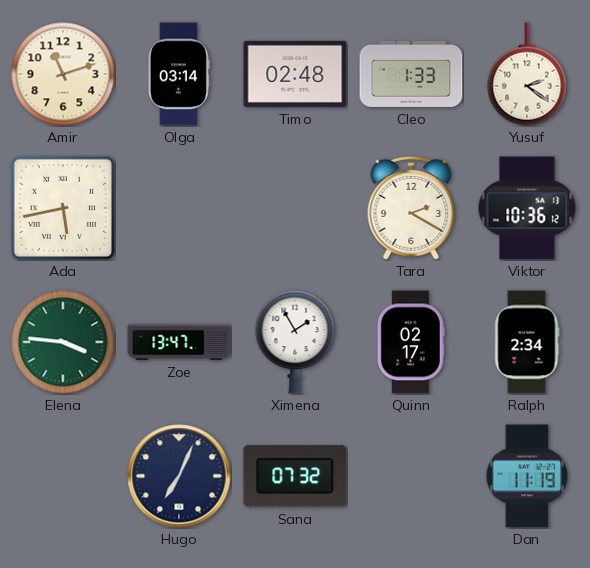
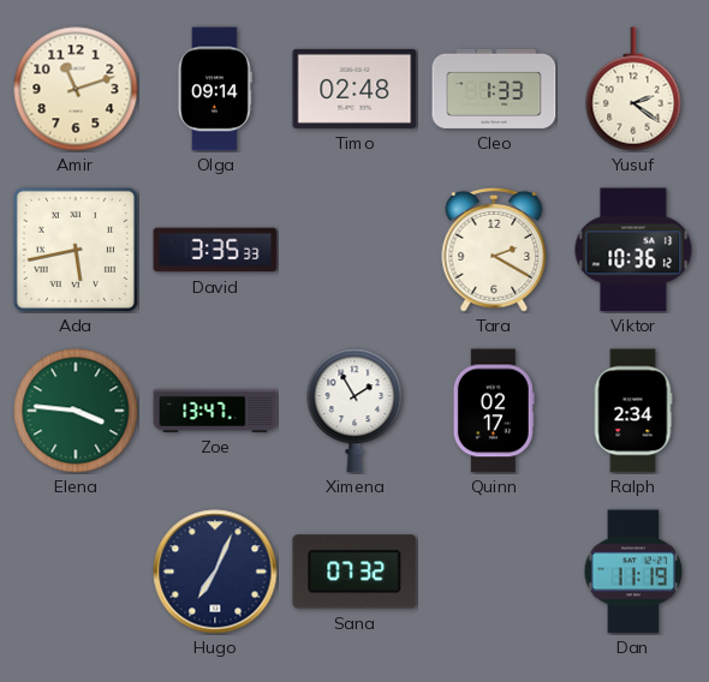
Olga: 03:14 -> 09:14 (215, 89)
David: none -> 3:35 (215, 250)
